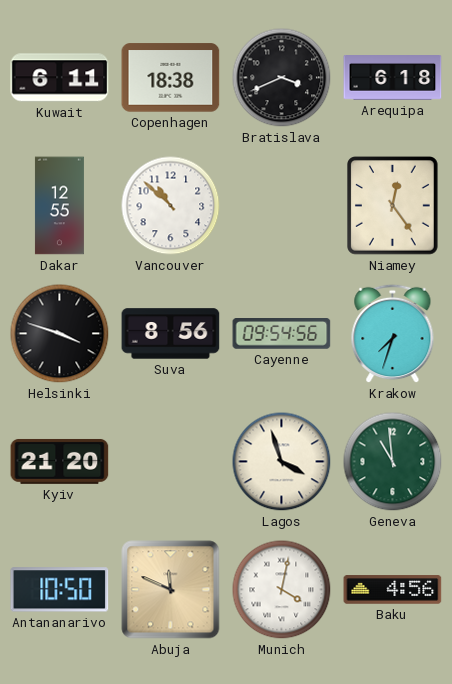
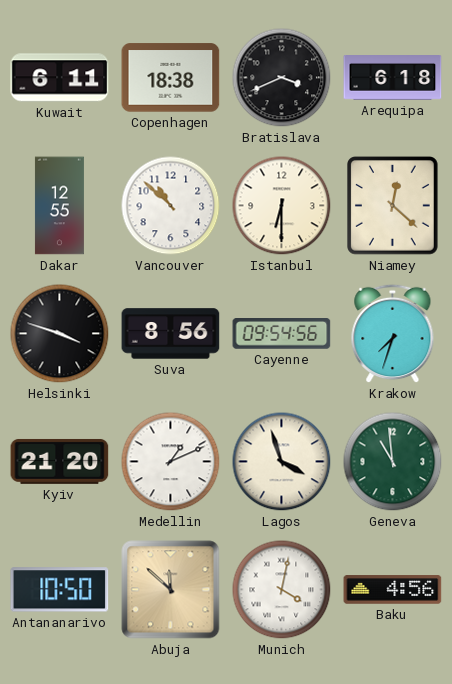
Istanbul: none -> 6:30 (282, 206)
Niamey: 12:24 -> 12:22 (393, 206)
Medellin: none -> 1:11 (171, 462)
Abuja: 11:49 -> 11:52 (171, 590)
